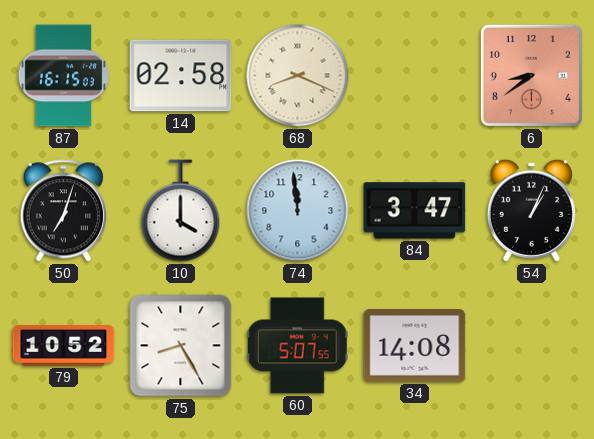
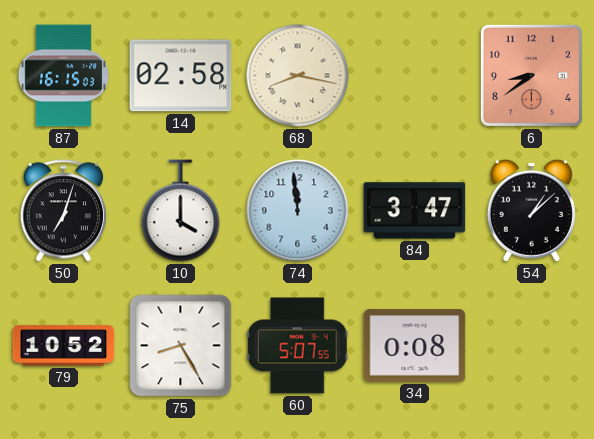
68: 8:19 -> 8:17 (298, 76)
54: 1:04 -> 1:08 (531, 210)
34: 14:08 -> 0:08 (415, 346)
